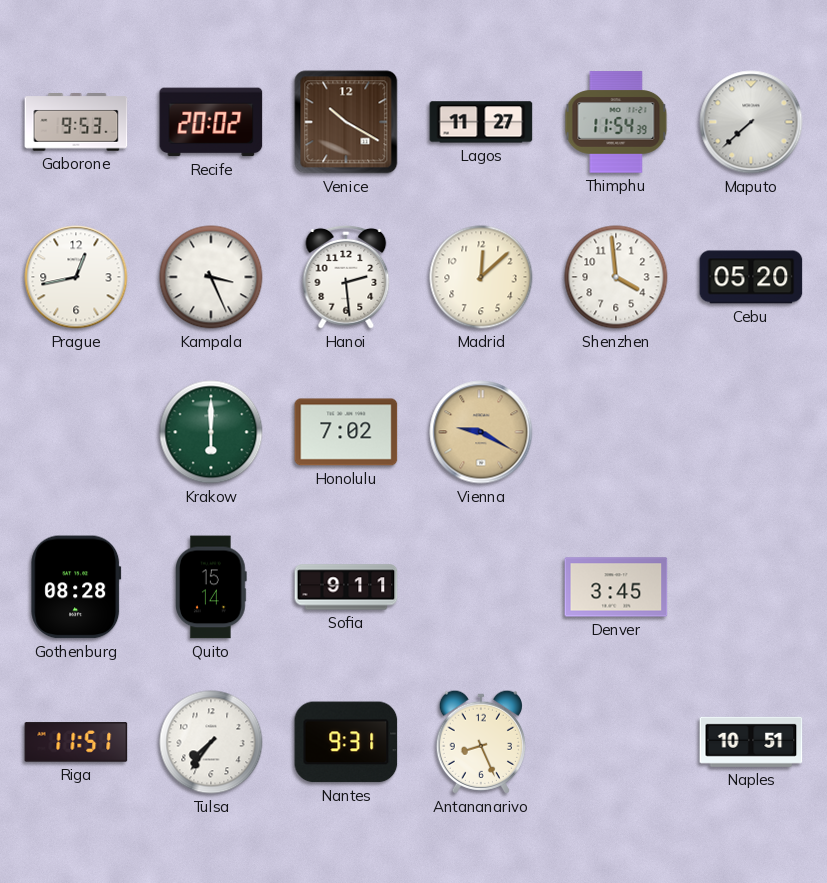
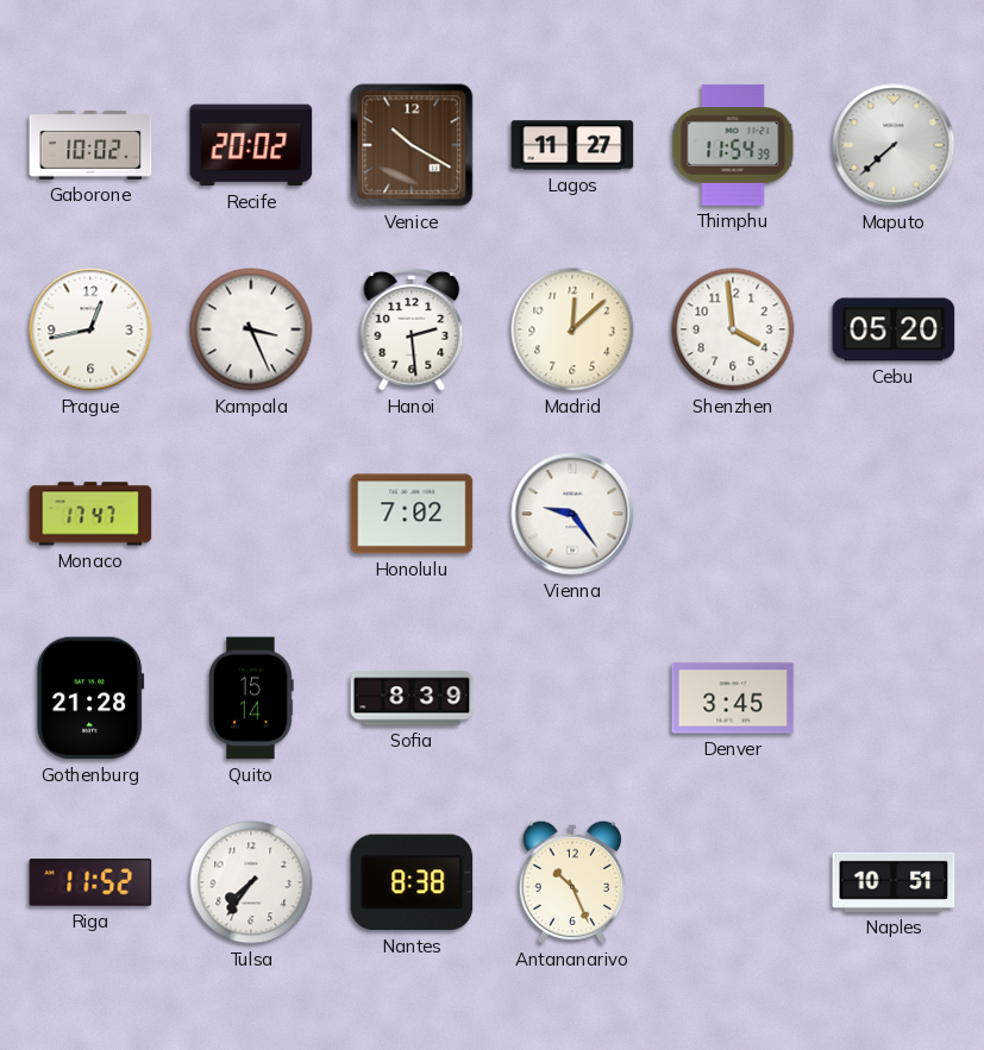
Gaborone: 9:53 -> 10:02 (90, 146)
Monaco: none -> 17:47 (90, 514)
Krakow: 6:00 -> none (211, 432)
Vienna: 9:20 -> 9:24 (572, 514)
Vienna dial: champagne -> white (572, 514)
Gothenburg: 08:28 -> 21:28 (90, 698)
Sofia: 9:11 -> 8:39 (412, 698)
Riga: 11:51 -> 11:52 (90, 882)
Nantes: 9:31 -> 8:38 (412, 882)
Antananarivo: 8:26 -> 10:26 (572, 882)
